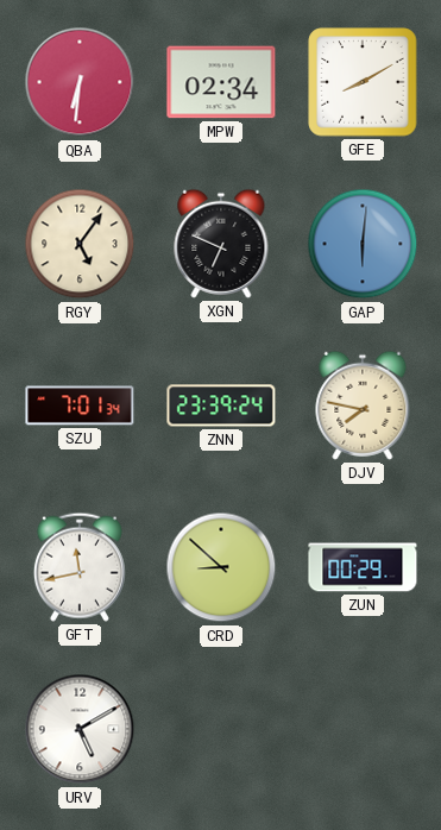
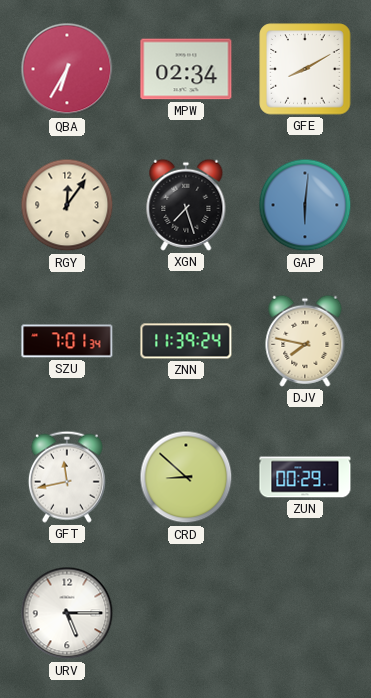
QBA: 6:31 -> 6:35 (67, 69)
RGY: 5:06 -> 12:06 (67, 205)
XGN: 6:49 -> 7:27 (186, 205)
ZNN: 23:39 -> 11:39 (186, 341)
URV: 5:10 -> 5:15 (67, 613)
